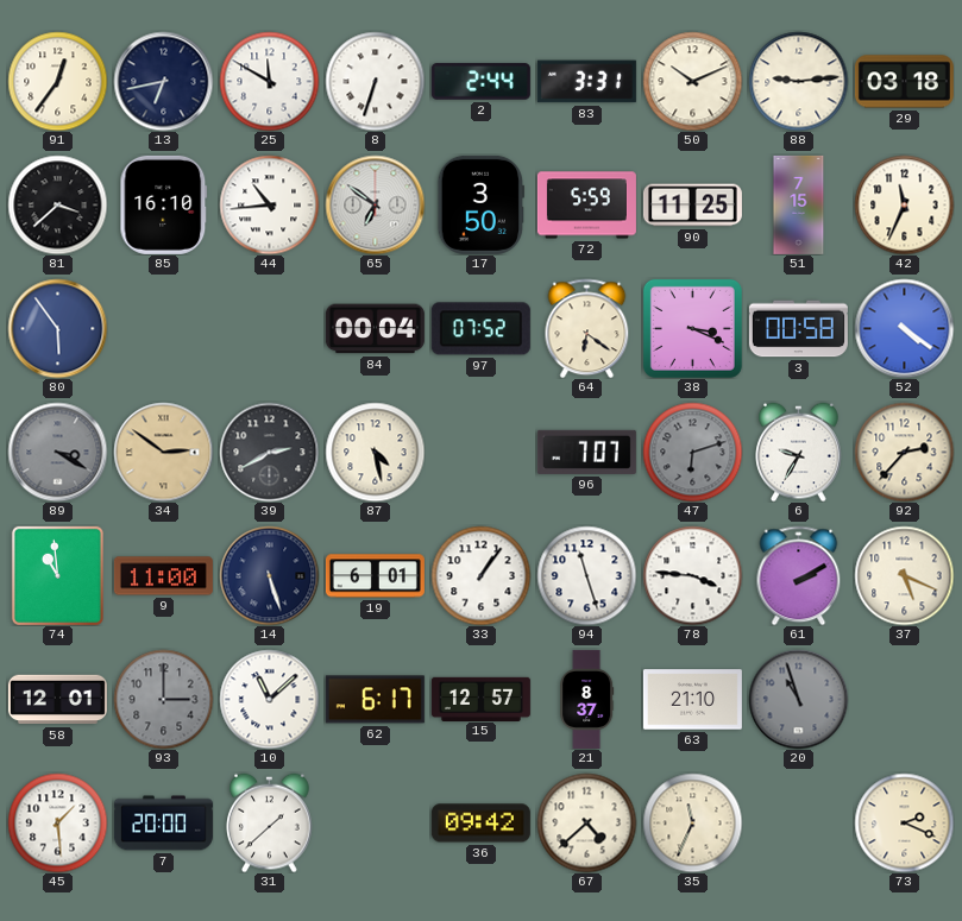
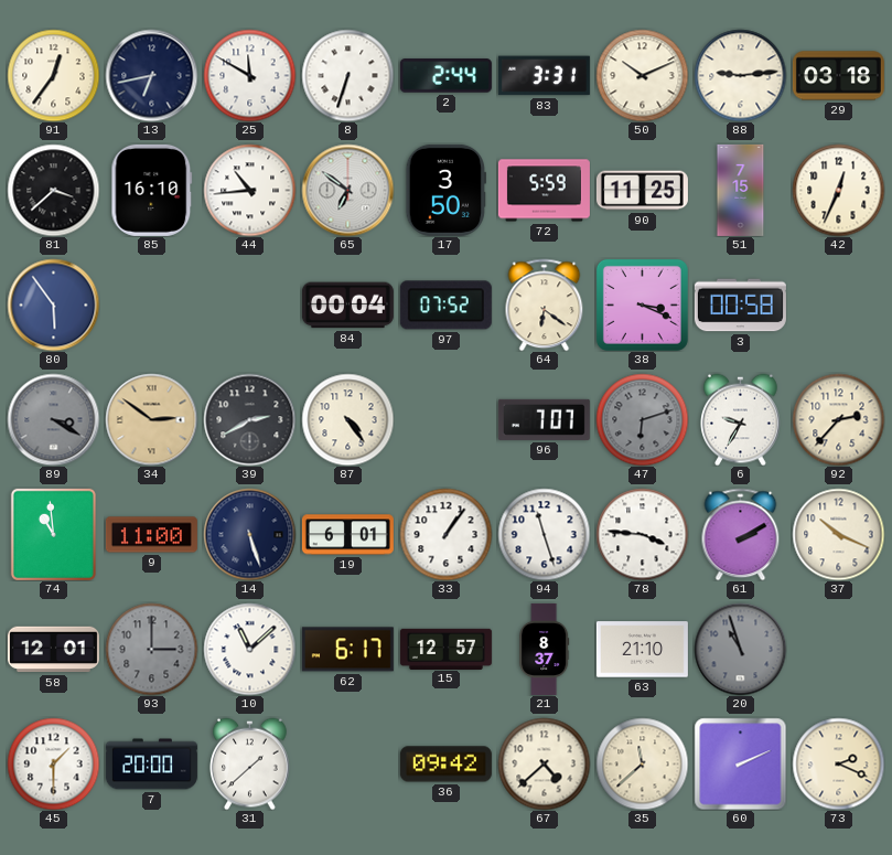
42: 11:34 -> 12:34 (838, 190)
52: 4:21 -> none (904, 328)
87: 4:28 -> 4:24 (347, 419)
37: 5:19 -> 10:19 (838, 534)
45: 1:29 -> 1:30 (53, 763)
35: 11:34 -> 11:38 (642, 763)
60: none -> 2:11 (740, 763)
